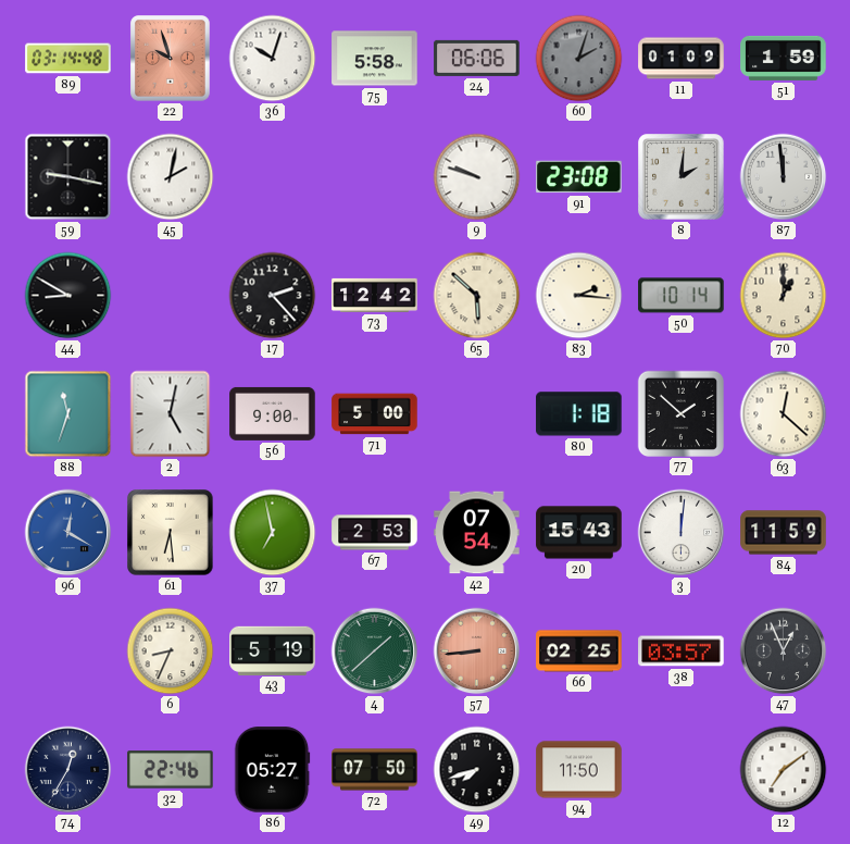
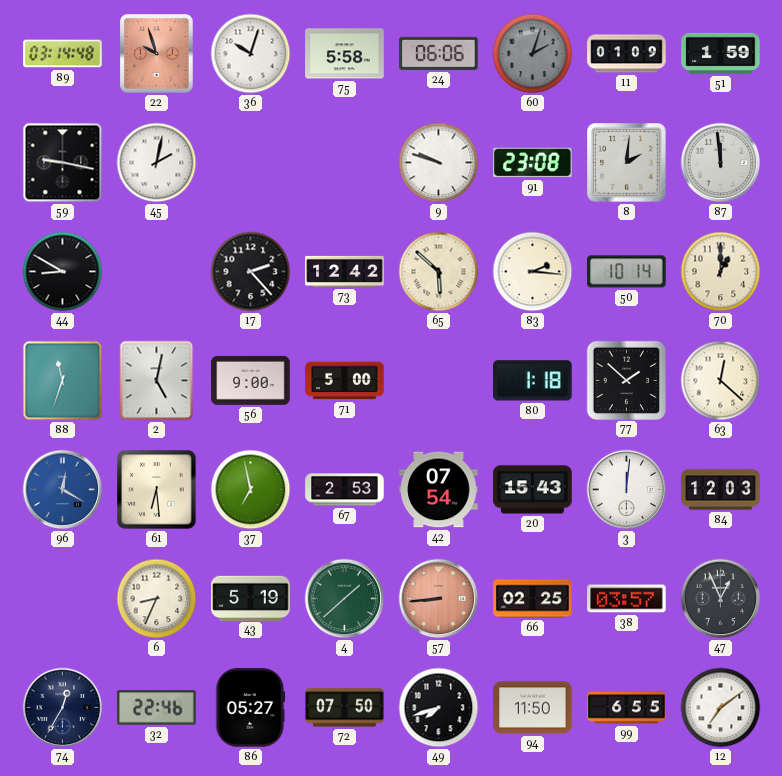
84: 11:59 -> 12:03 (721, 490)
99: none -> 6:55 (627, 708)
